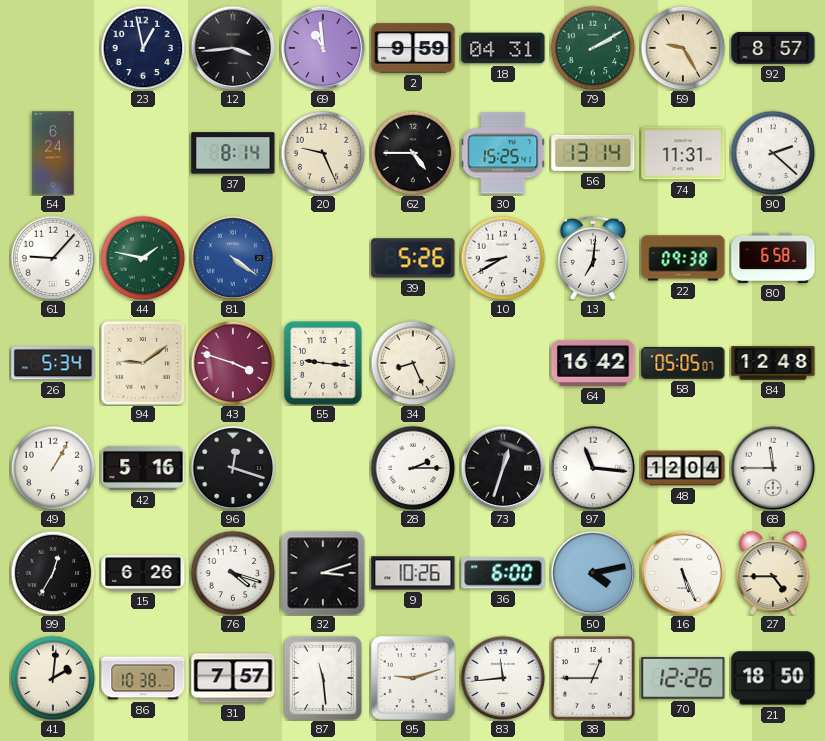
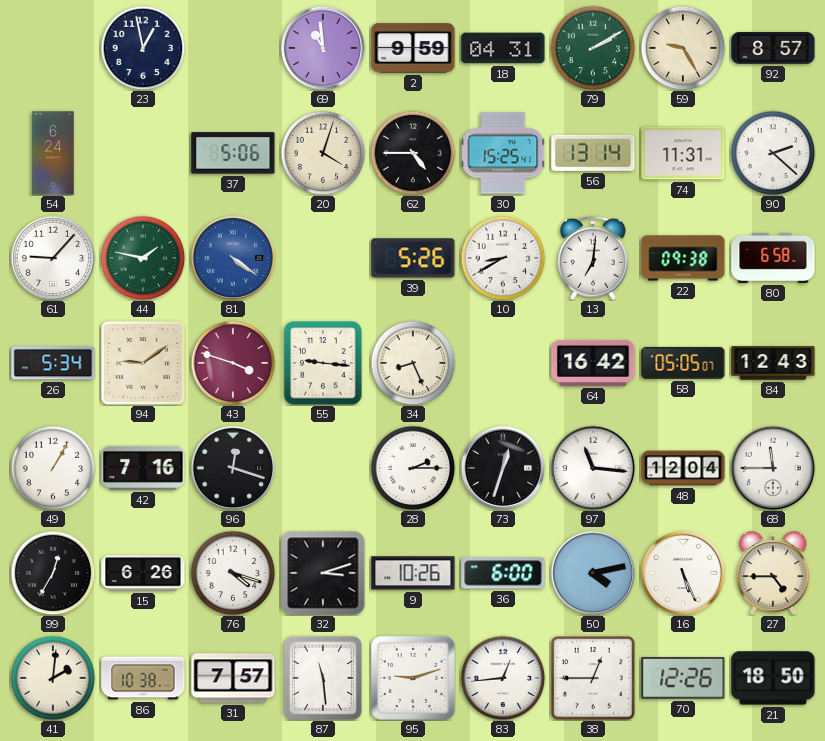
12: 3:44 -> none (233, 48)
37: 8:14 -> 5:06 (233, 153)
20: 9:26 -> 4:03 (323, 153)
84: 12:48 -> 12:43 (773, 363)
42: 5:16 -> 7:16 (143, 468)
83: 11:44 -> 12:44 (503, 678)
